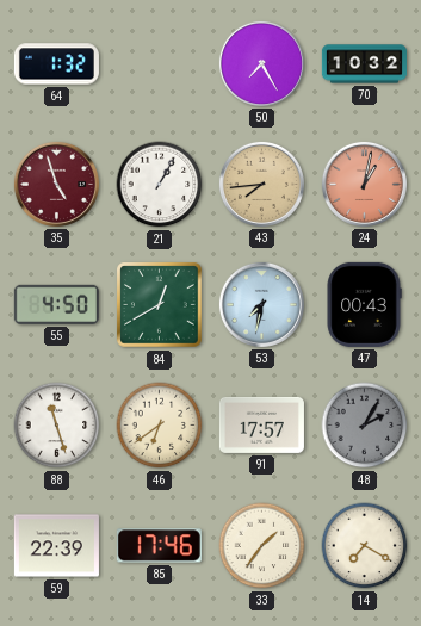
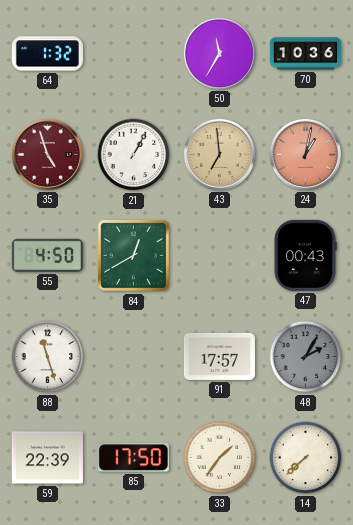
50: 7:25 -> 11:35 (219, 53)
70: 10:32 -> 10:36 (305, 54)
43: 7:44 -> 6:59 (219, 154)
53: 7:32 -> none (261, 304)
46: 6:39 -> none (160, 426)
85: 17:46 -> 17:50 (133, 458)
14: 7:20 -> 7:38 (306, 458)
